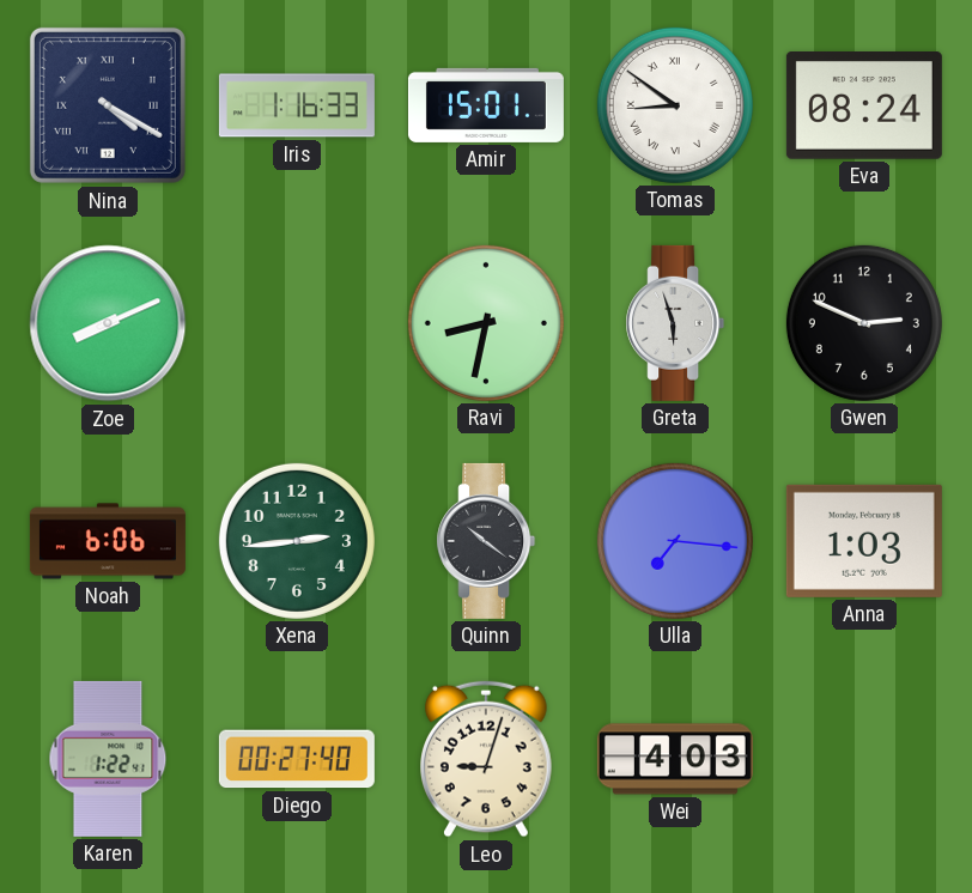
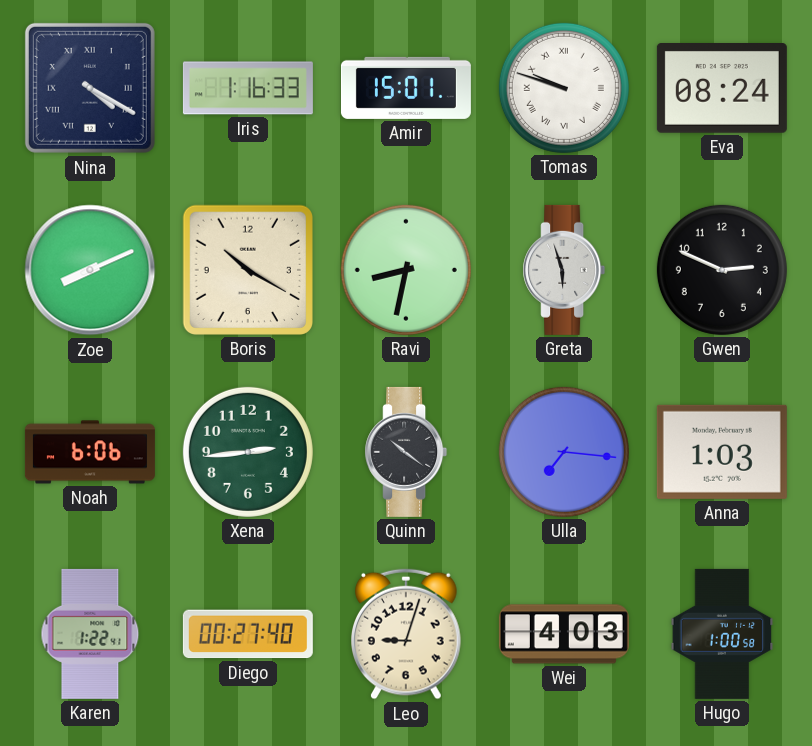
Tomas: 8:51 -> 9:48 (564, 88)
Boris: none -> 10:20 (248, 270)
Hugo: none -> 1:00 (722, 634)
